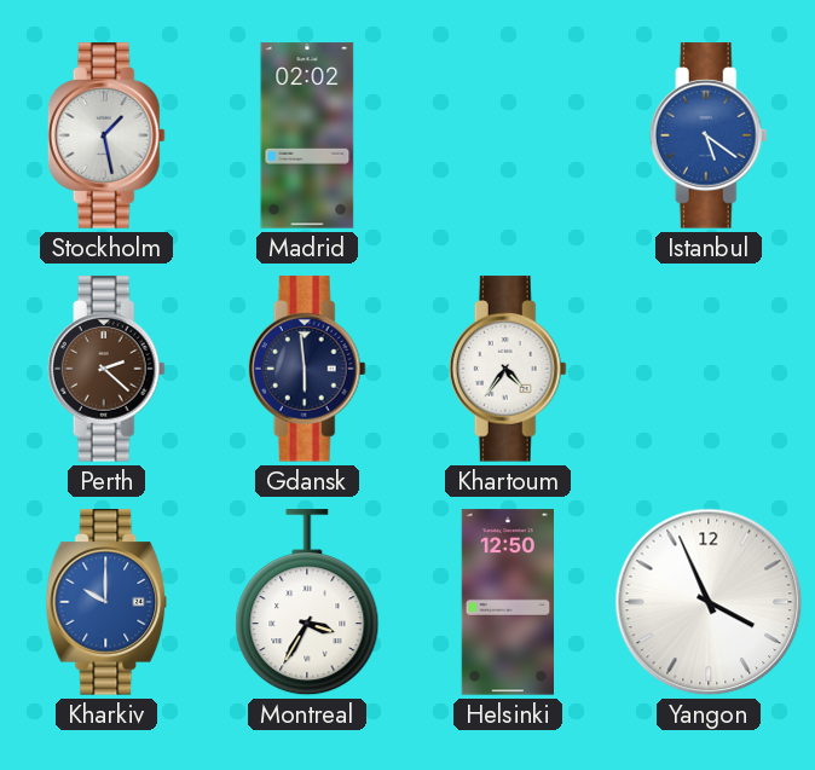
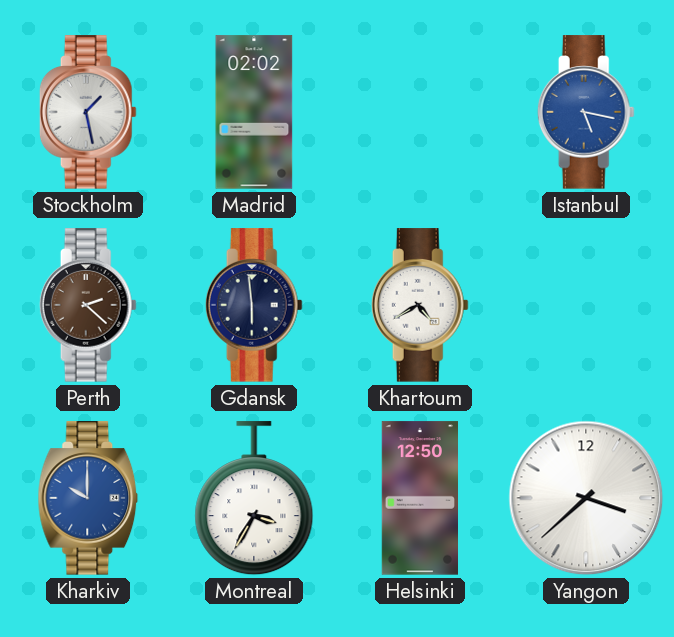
Istanbul: 5:21 -> 5:17 (586, 112)
Khartoum: 4:36 -> 4:40 (420, 305)
Yangon: 3:56 -> 3:38 (586, 498)
